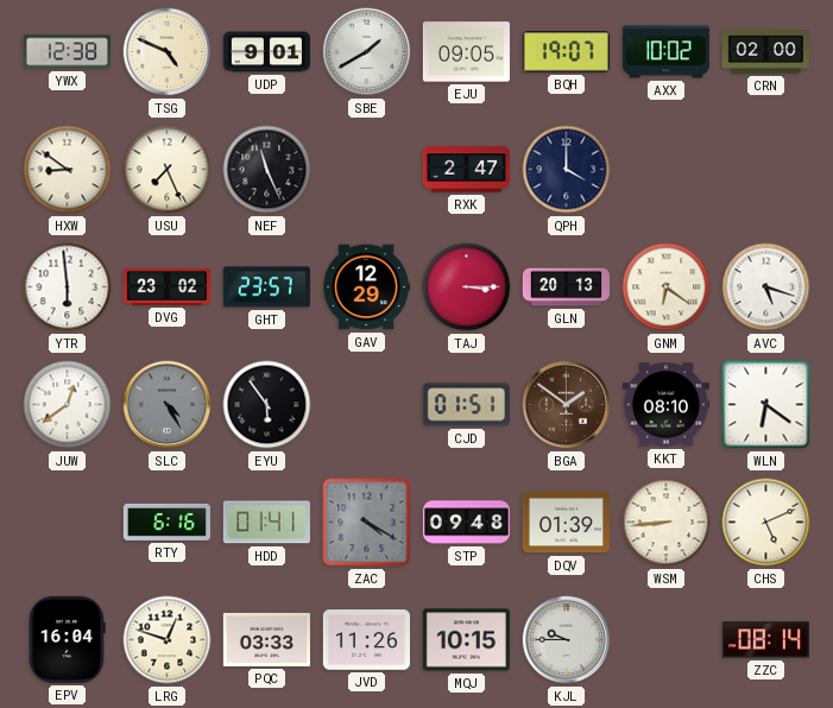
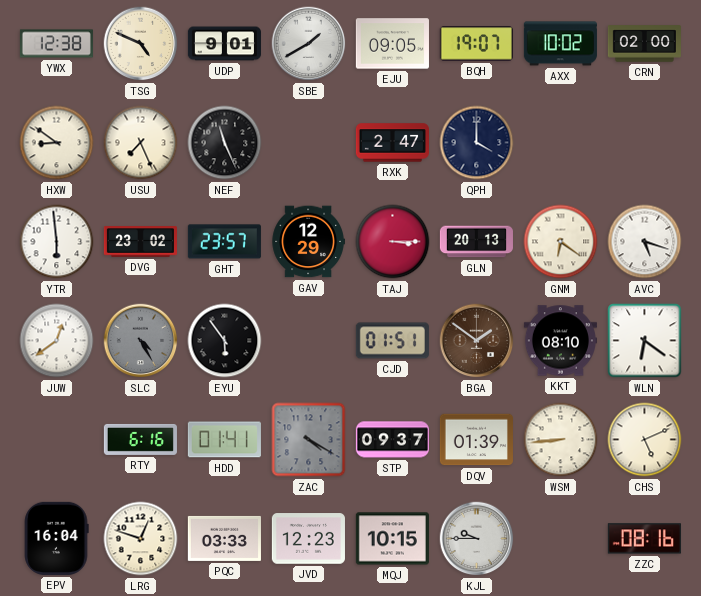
STP: 09:48 -> 09:37 (392, 440)
JVD: 11:26 -> 12:23 (308, 539)
ZZC: 08:14 -> 08:16 (644, 539)
